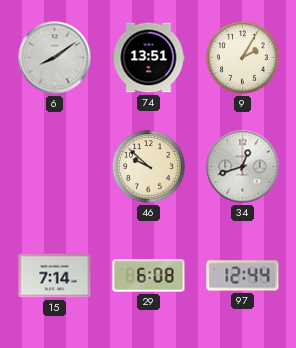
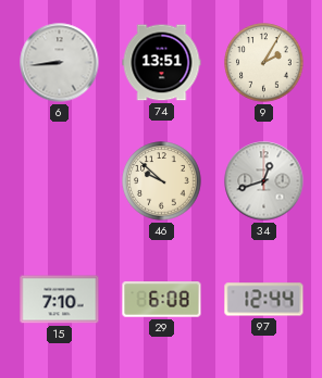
6: 8:09 -> 8:44 (60, 63)
15: 7:14 -> 7:10 (60, 300)
